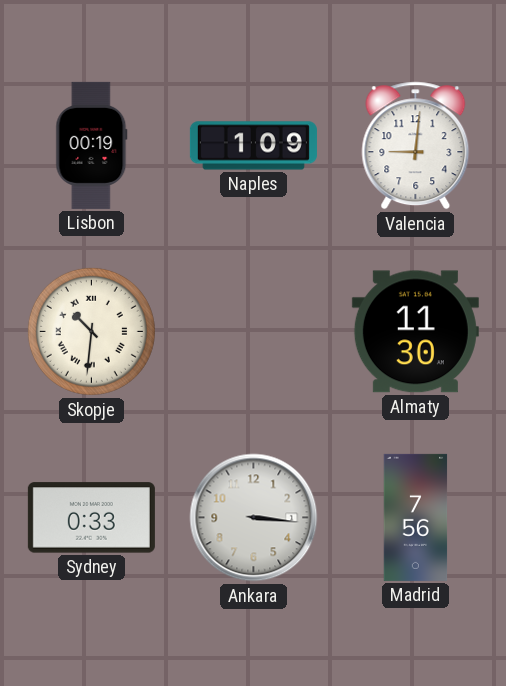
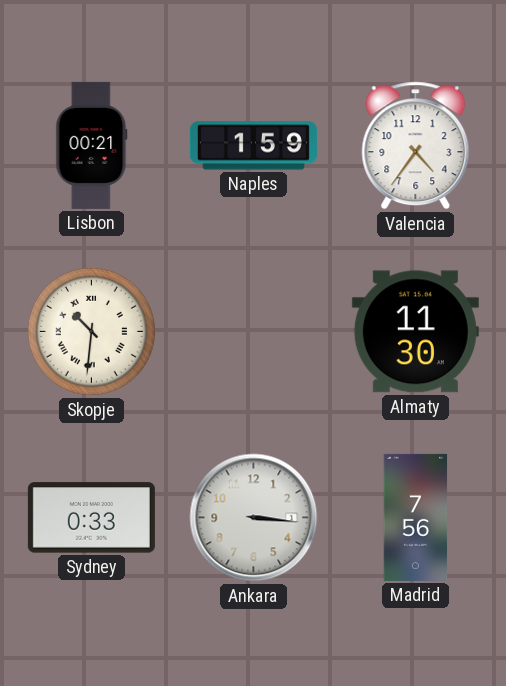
Lisbon: 00:19 -> 00:21 (92, 145)
Naples: 1:09 -> 1:59 (253, 146)
Valencia: 9:01 -> 4:36 (416, 146)
